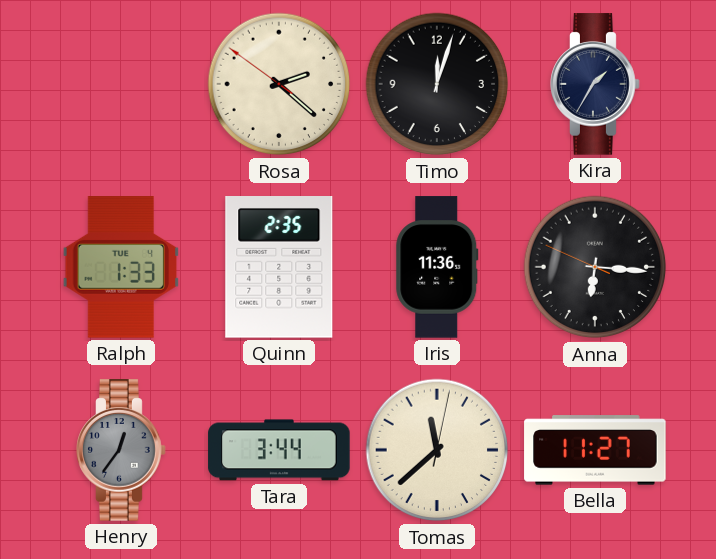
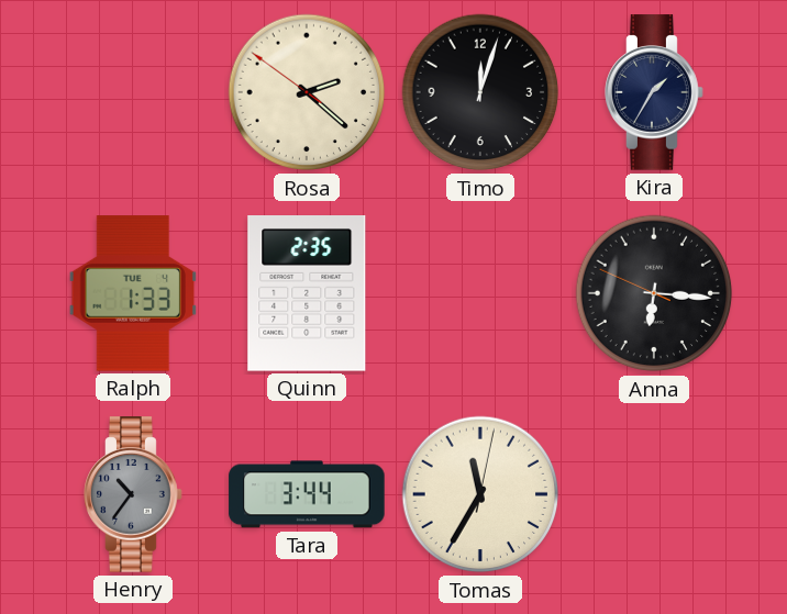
Iris: 11:36 -> none (437, 267)
Henry: 12:36 -> 10:36 (133, 494)
Tomas: 11:38 -> 11:35 (480, 494)
Bella: 11:27 -> none (595, 450)
